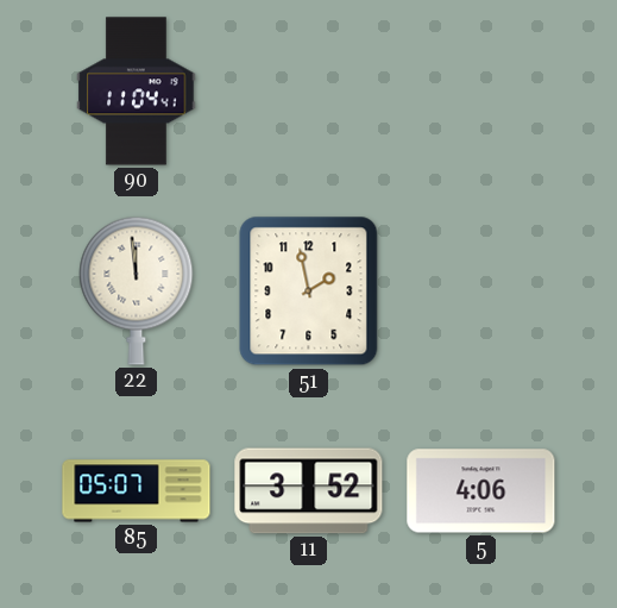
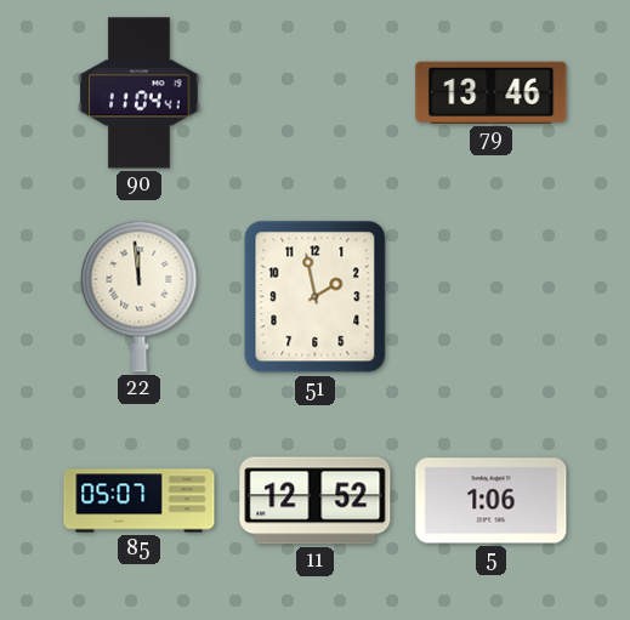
79: none -> 13:46 (492, 92)
11: 3:52 -> 12:52 (316, 501)
5: 4:06 -> 1:06 (492, 501)
